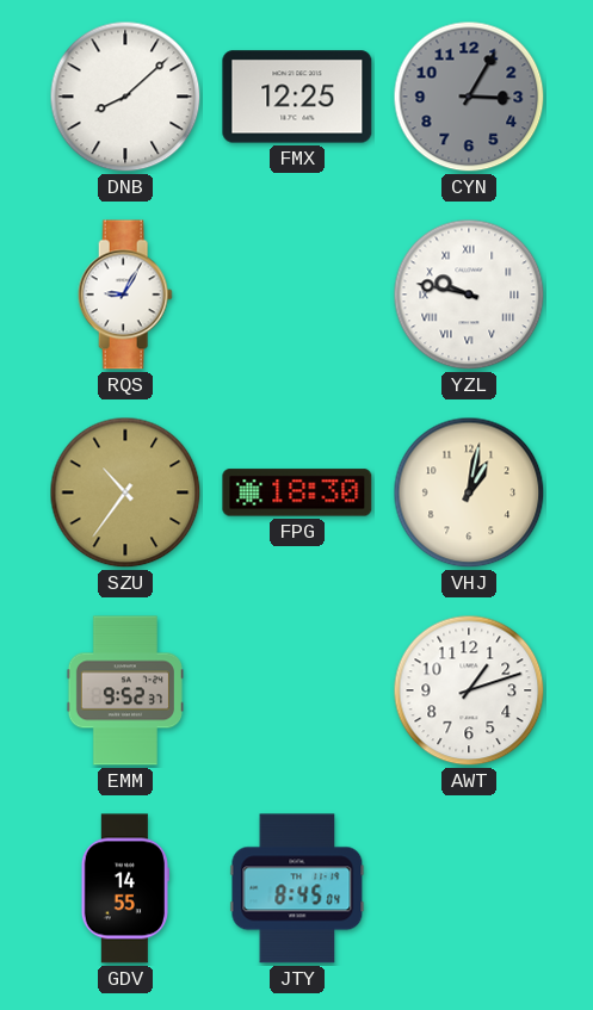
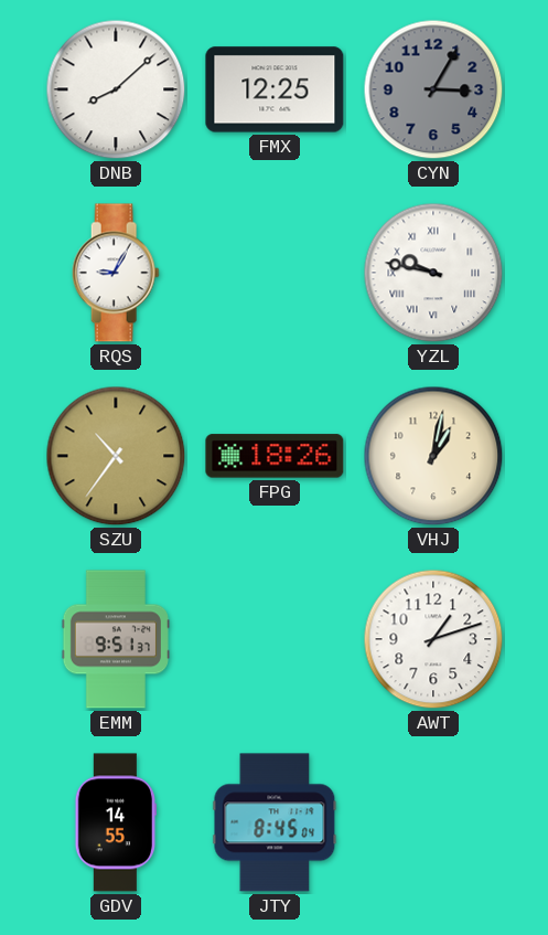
FPG: 18:30 -> 18:26 (275, 456)
EMM: 9:52 -> 9:51 (116, 639)
